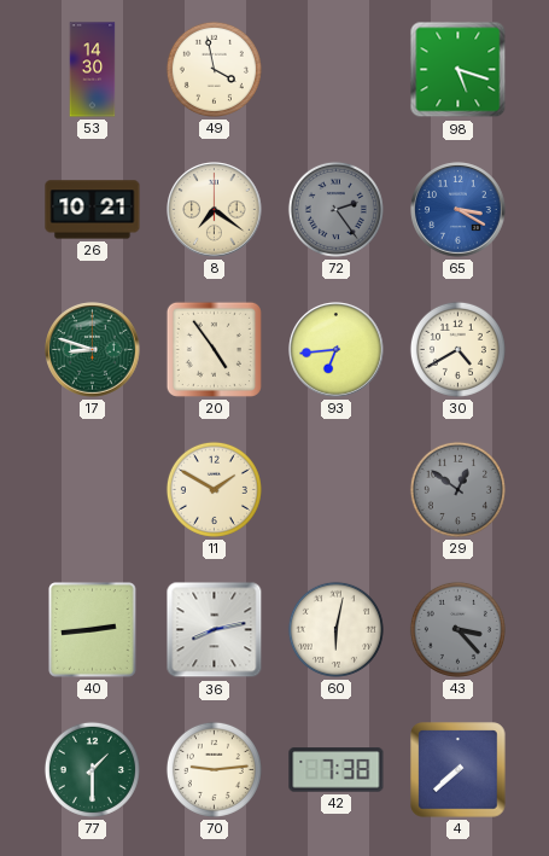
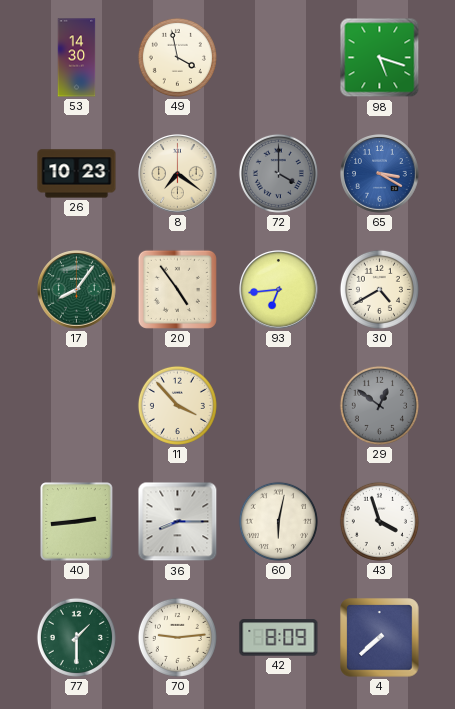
26: 10:21 -> 10:23 (77, 174)
72: 2:24 -> 4:00 (278, 173)
17: 8:48 -> 8:06 (77, 290)
11: 1:50 -> 3:53 (177, 405)
36: 8:13 -> 8:15 (178, 522)
43: 3:23 -> 3:57 (379, 521)
43 dial: grey -> white (379, 521)
42: 7:38 -> 8:09 (279, 638)
